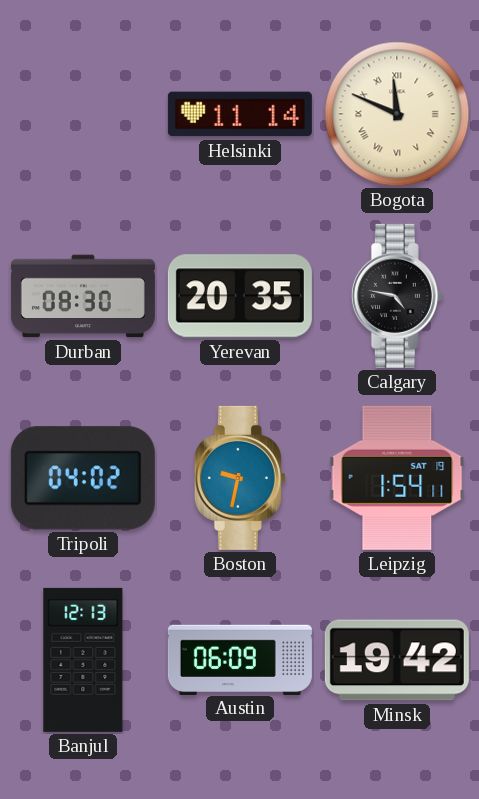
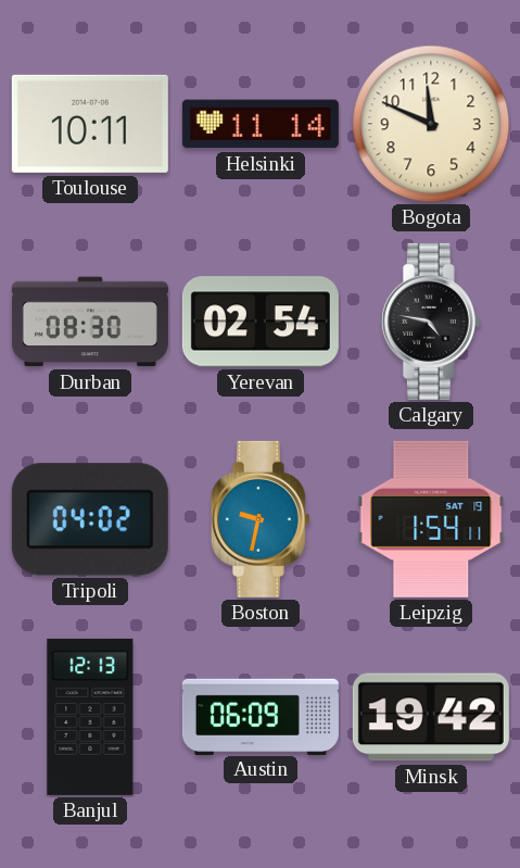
Toulouse: none -> 10:11 (90, 124)
Bogota numerals: Roman -> Arabic (431, 124)
Yerevan: 20:35 -> 02:54 (261, 322)
